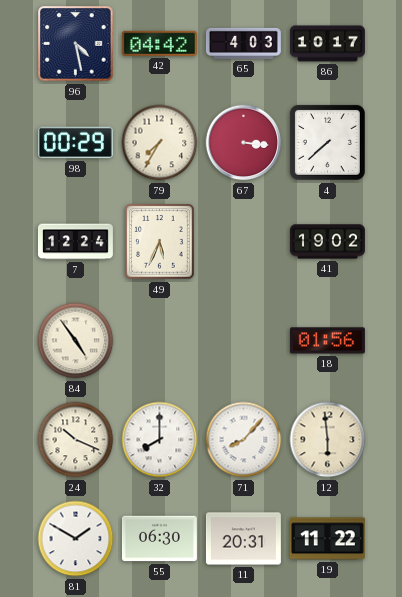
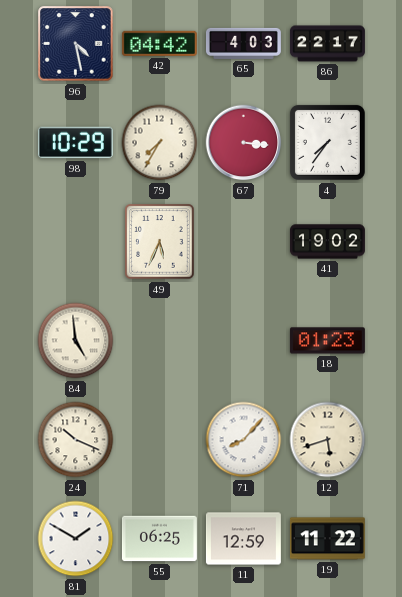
86: 10:17 -> 22:17 (327, 44)
98: 00:29 -> 10:29 (75, 143)
4: 7:38 -> 7:36 (327, 142)
7: 12:24 -> none (75, 242)
84: 4:54 -> 4:59 (76, 341)
18: 01:56 -> 01:23 (327, 341)
32: 8:00 -> none (160, 440)
12: 5:59 -> 5:42 (328, 440)
55: 06:30 -> 06:25 (159, 539)
11: 20:31 -> 12:59 (243, 539)
